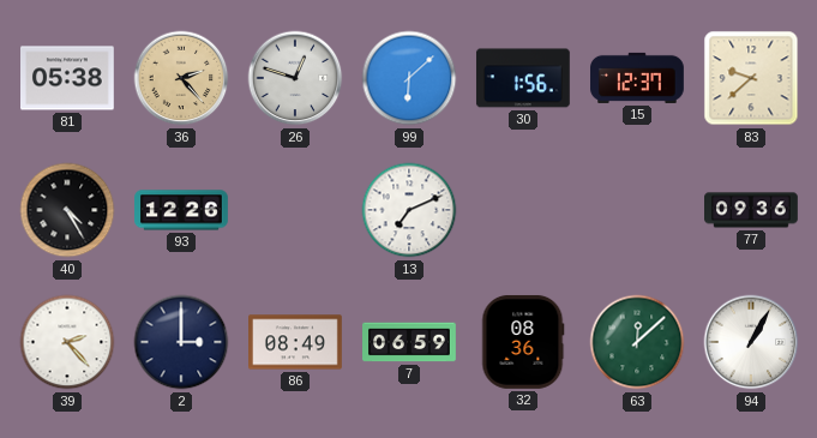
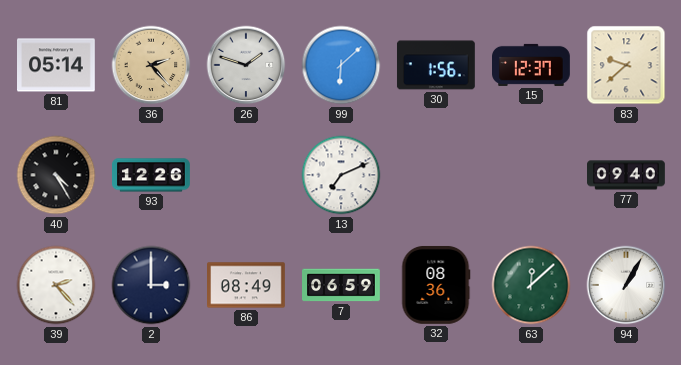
81: 05:38 -> 05:14 (57, 65)
26: 12:48 -> 1:48 (246, 65)
77: 09:36 -> 09:40 (627, 175)
